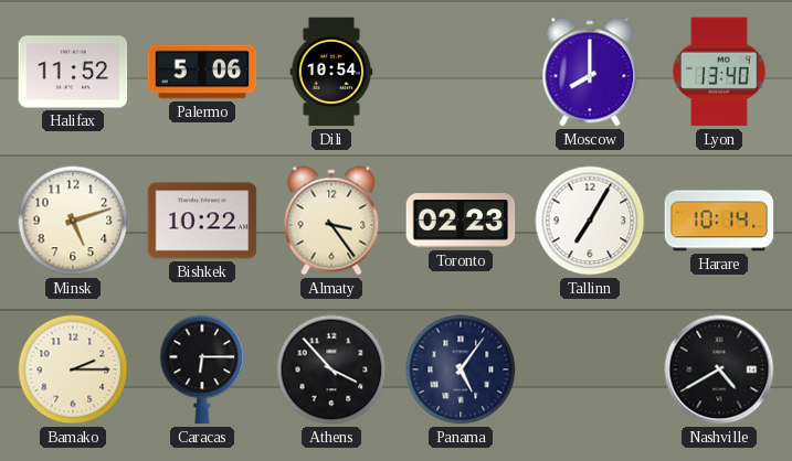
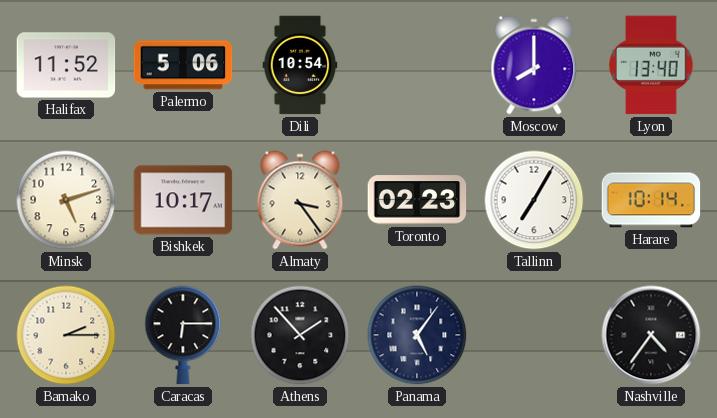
Bishkek: 10:22 -> 10:17 (183, 200)
Athens: 3:53 -> 1:53 (300, 335)
Nashville: 4:40 -> 4:36 (651, 335)
